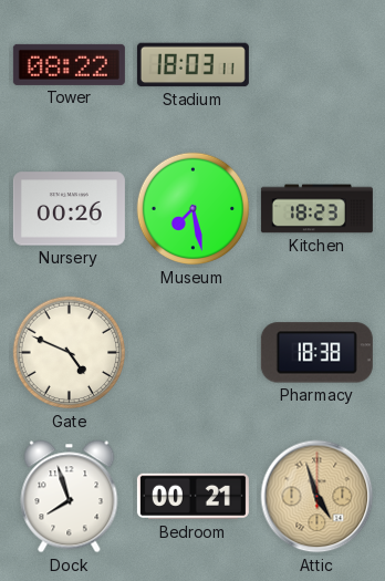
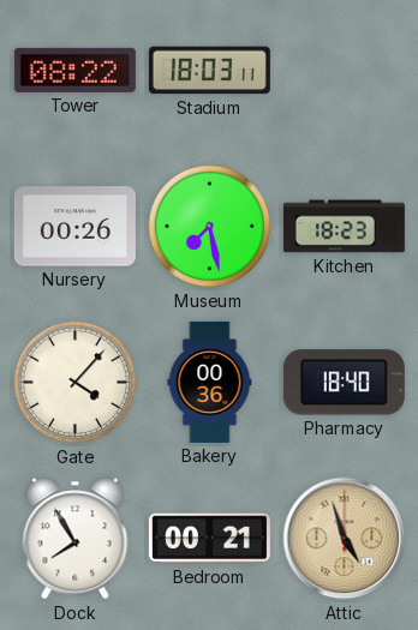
Gate: 4:49 -> 4:07 (76, 383)
Bakery: none -> 00:36 (210, 382)
Pharmacy: 18:38 -> 18:40 (344, 383)
Dock: 7:57 -> 7:55 (76, 539)
